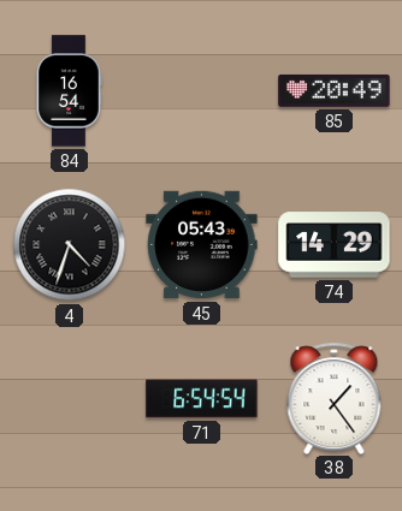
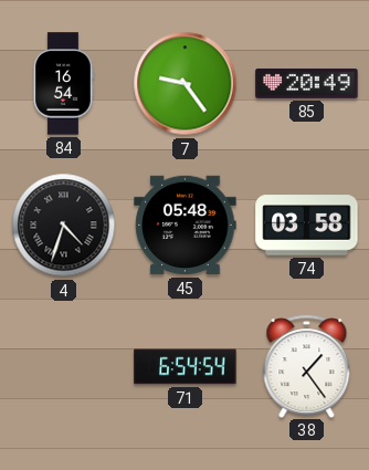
7: none -> 9:24 (186, 84)
45: 05:43 -> 05:48 (186, 226)
74: 14:29 -> 03:58 (307, 226)
